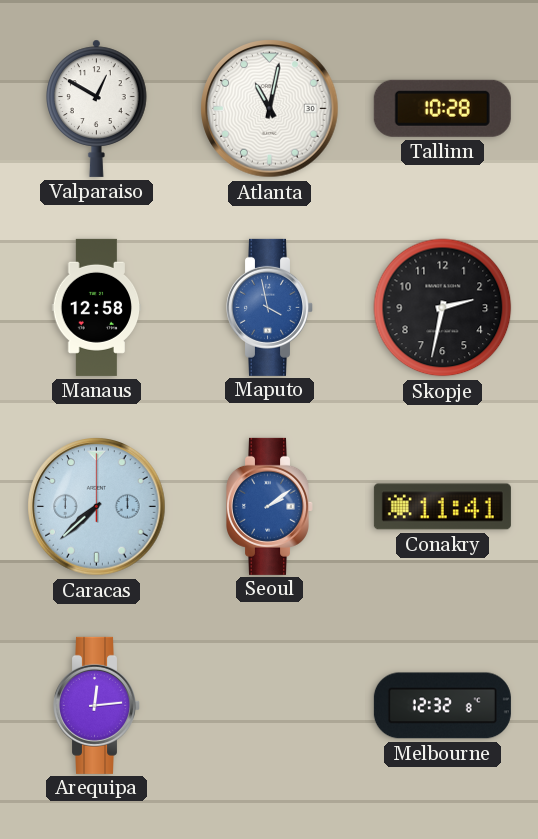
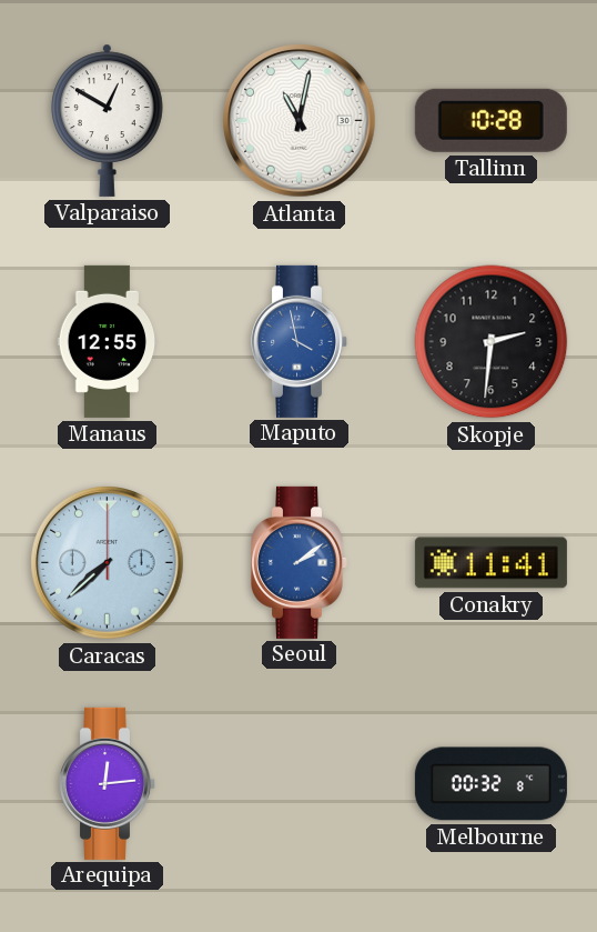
Manaus: 12:58 -> 12:55 (108, 341)
Skopje: 2:32 -> 2:31 (492, 342)
Melbourne: 12:32 -> 00:32 (490, 784)
